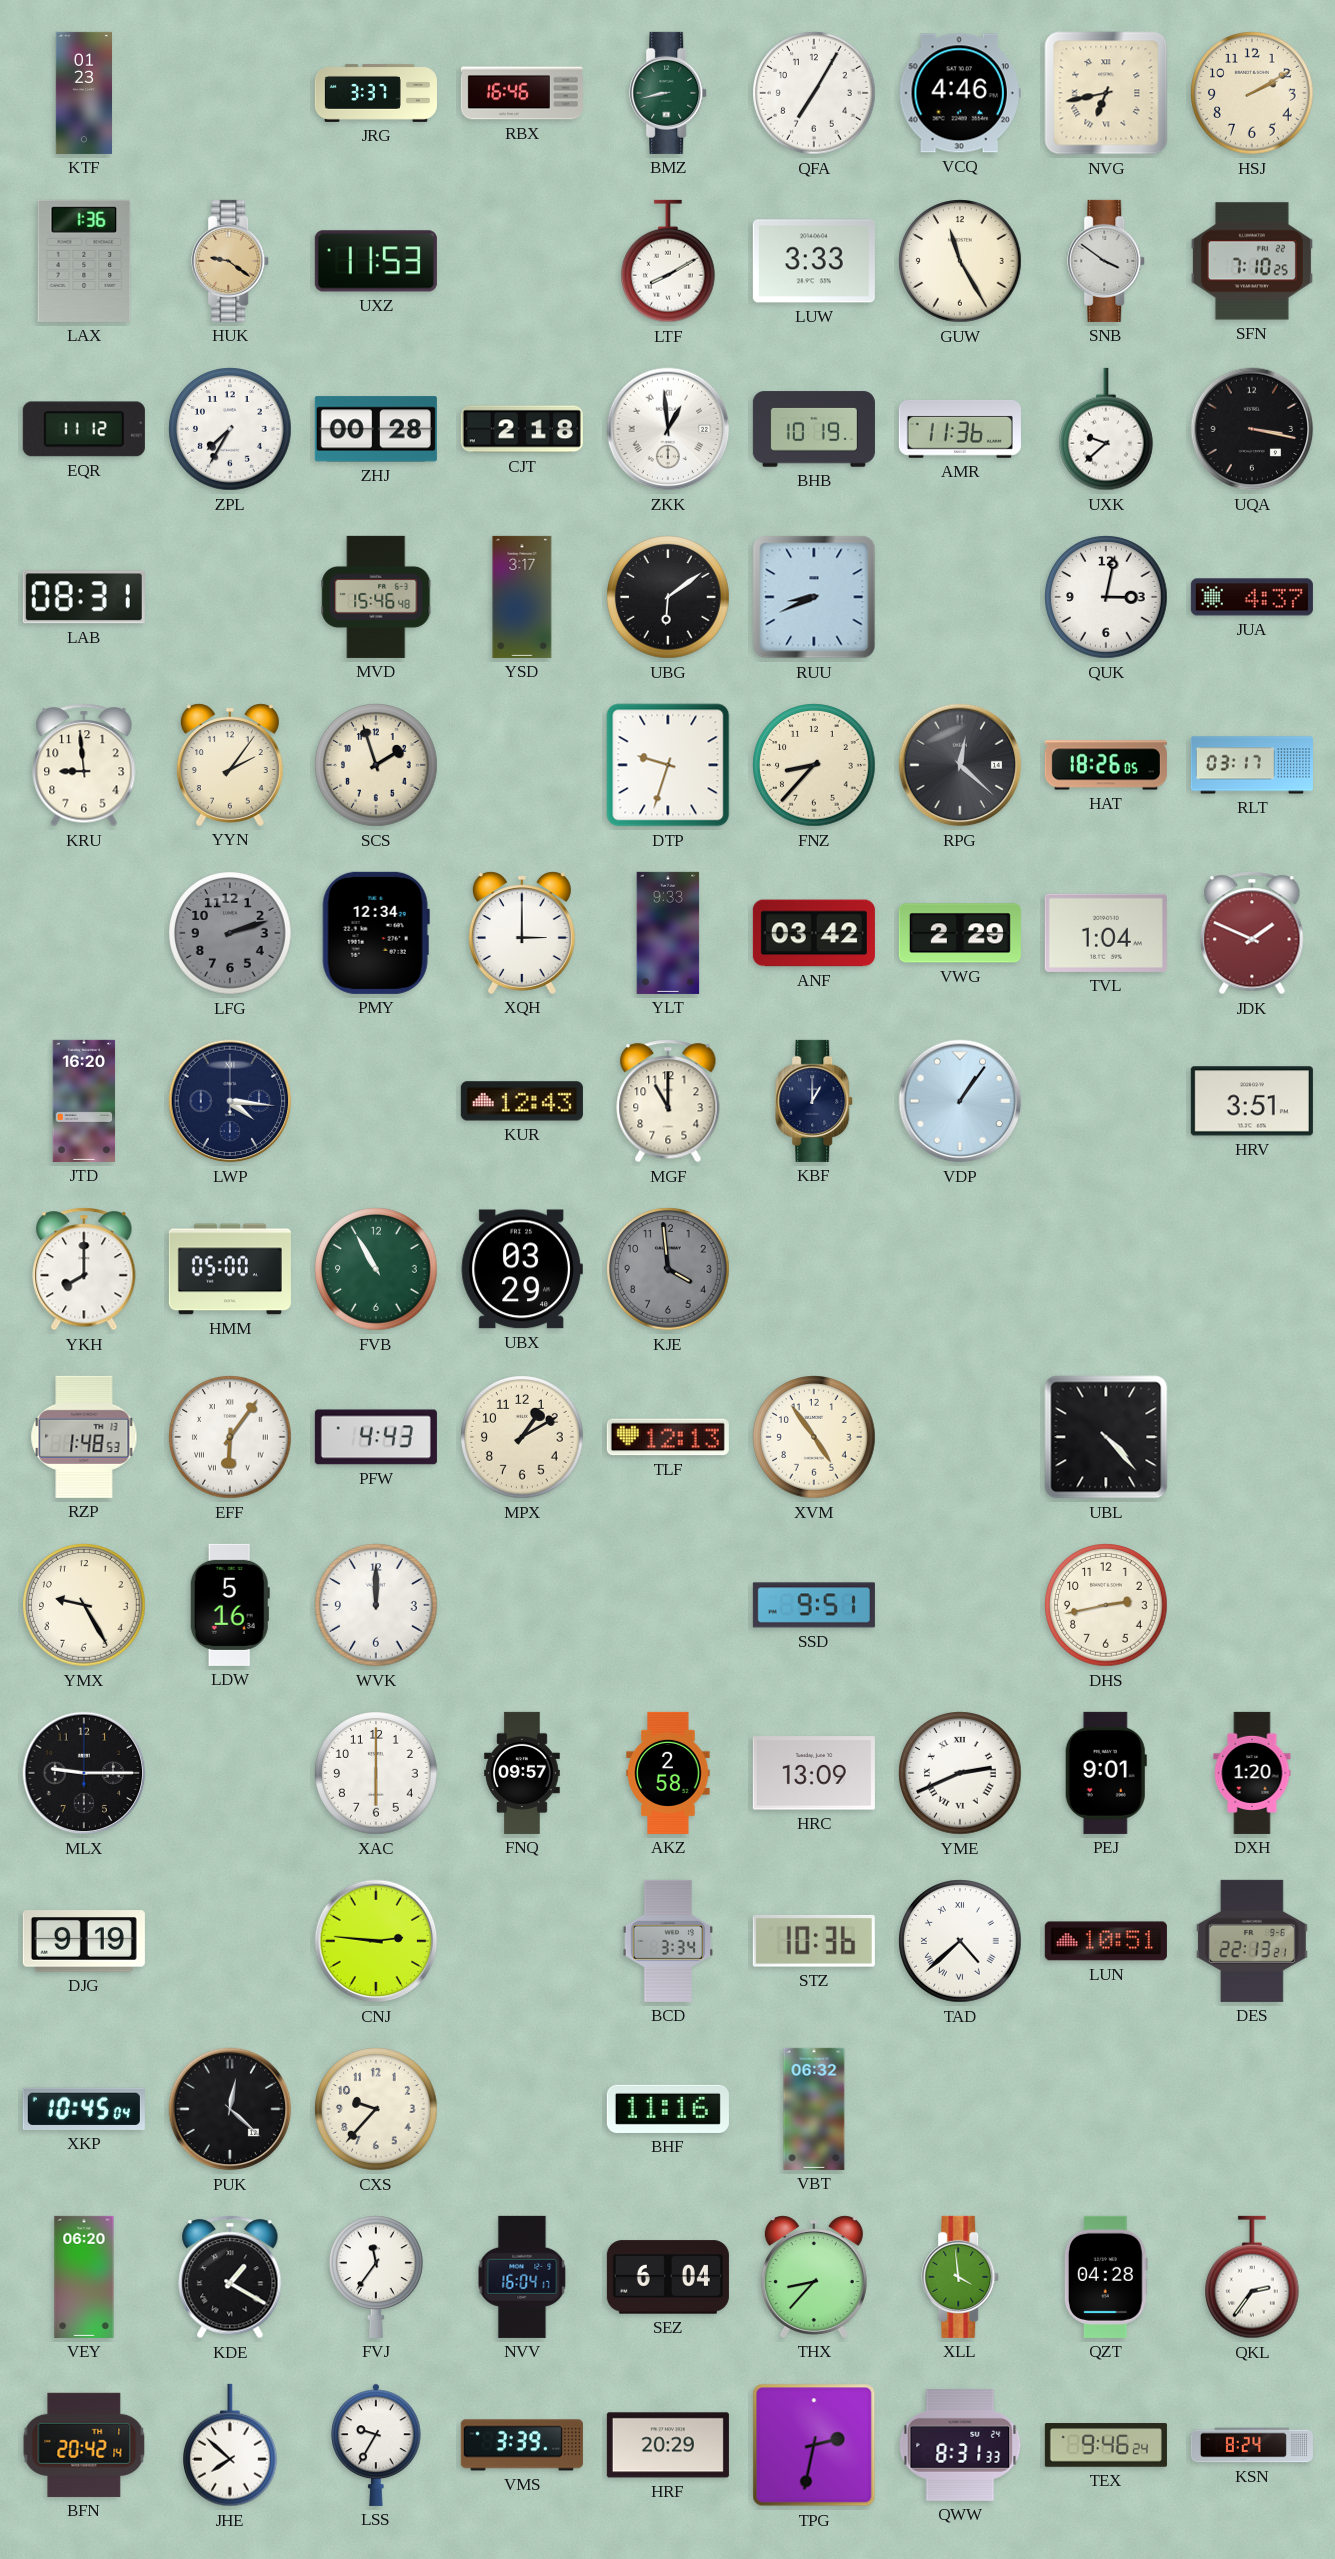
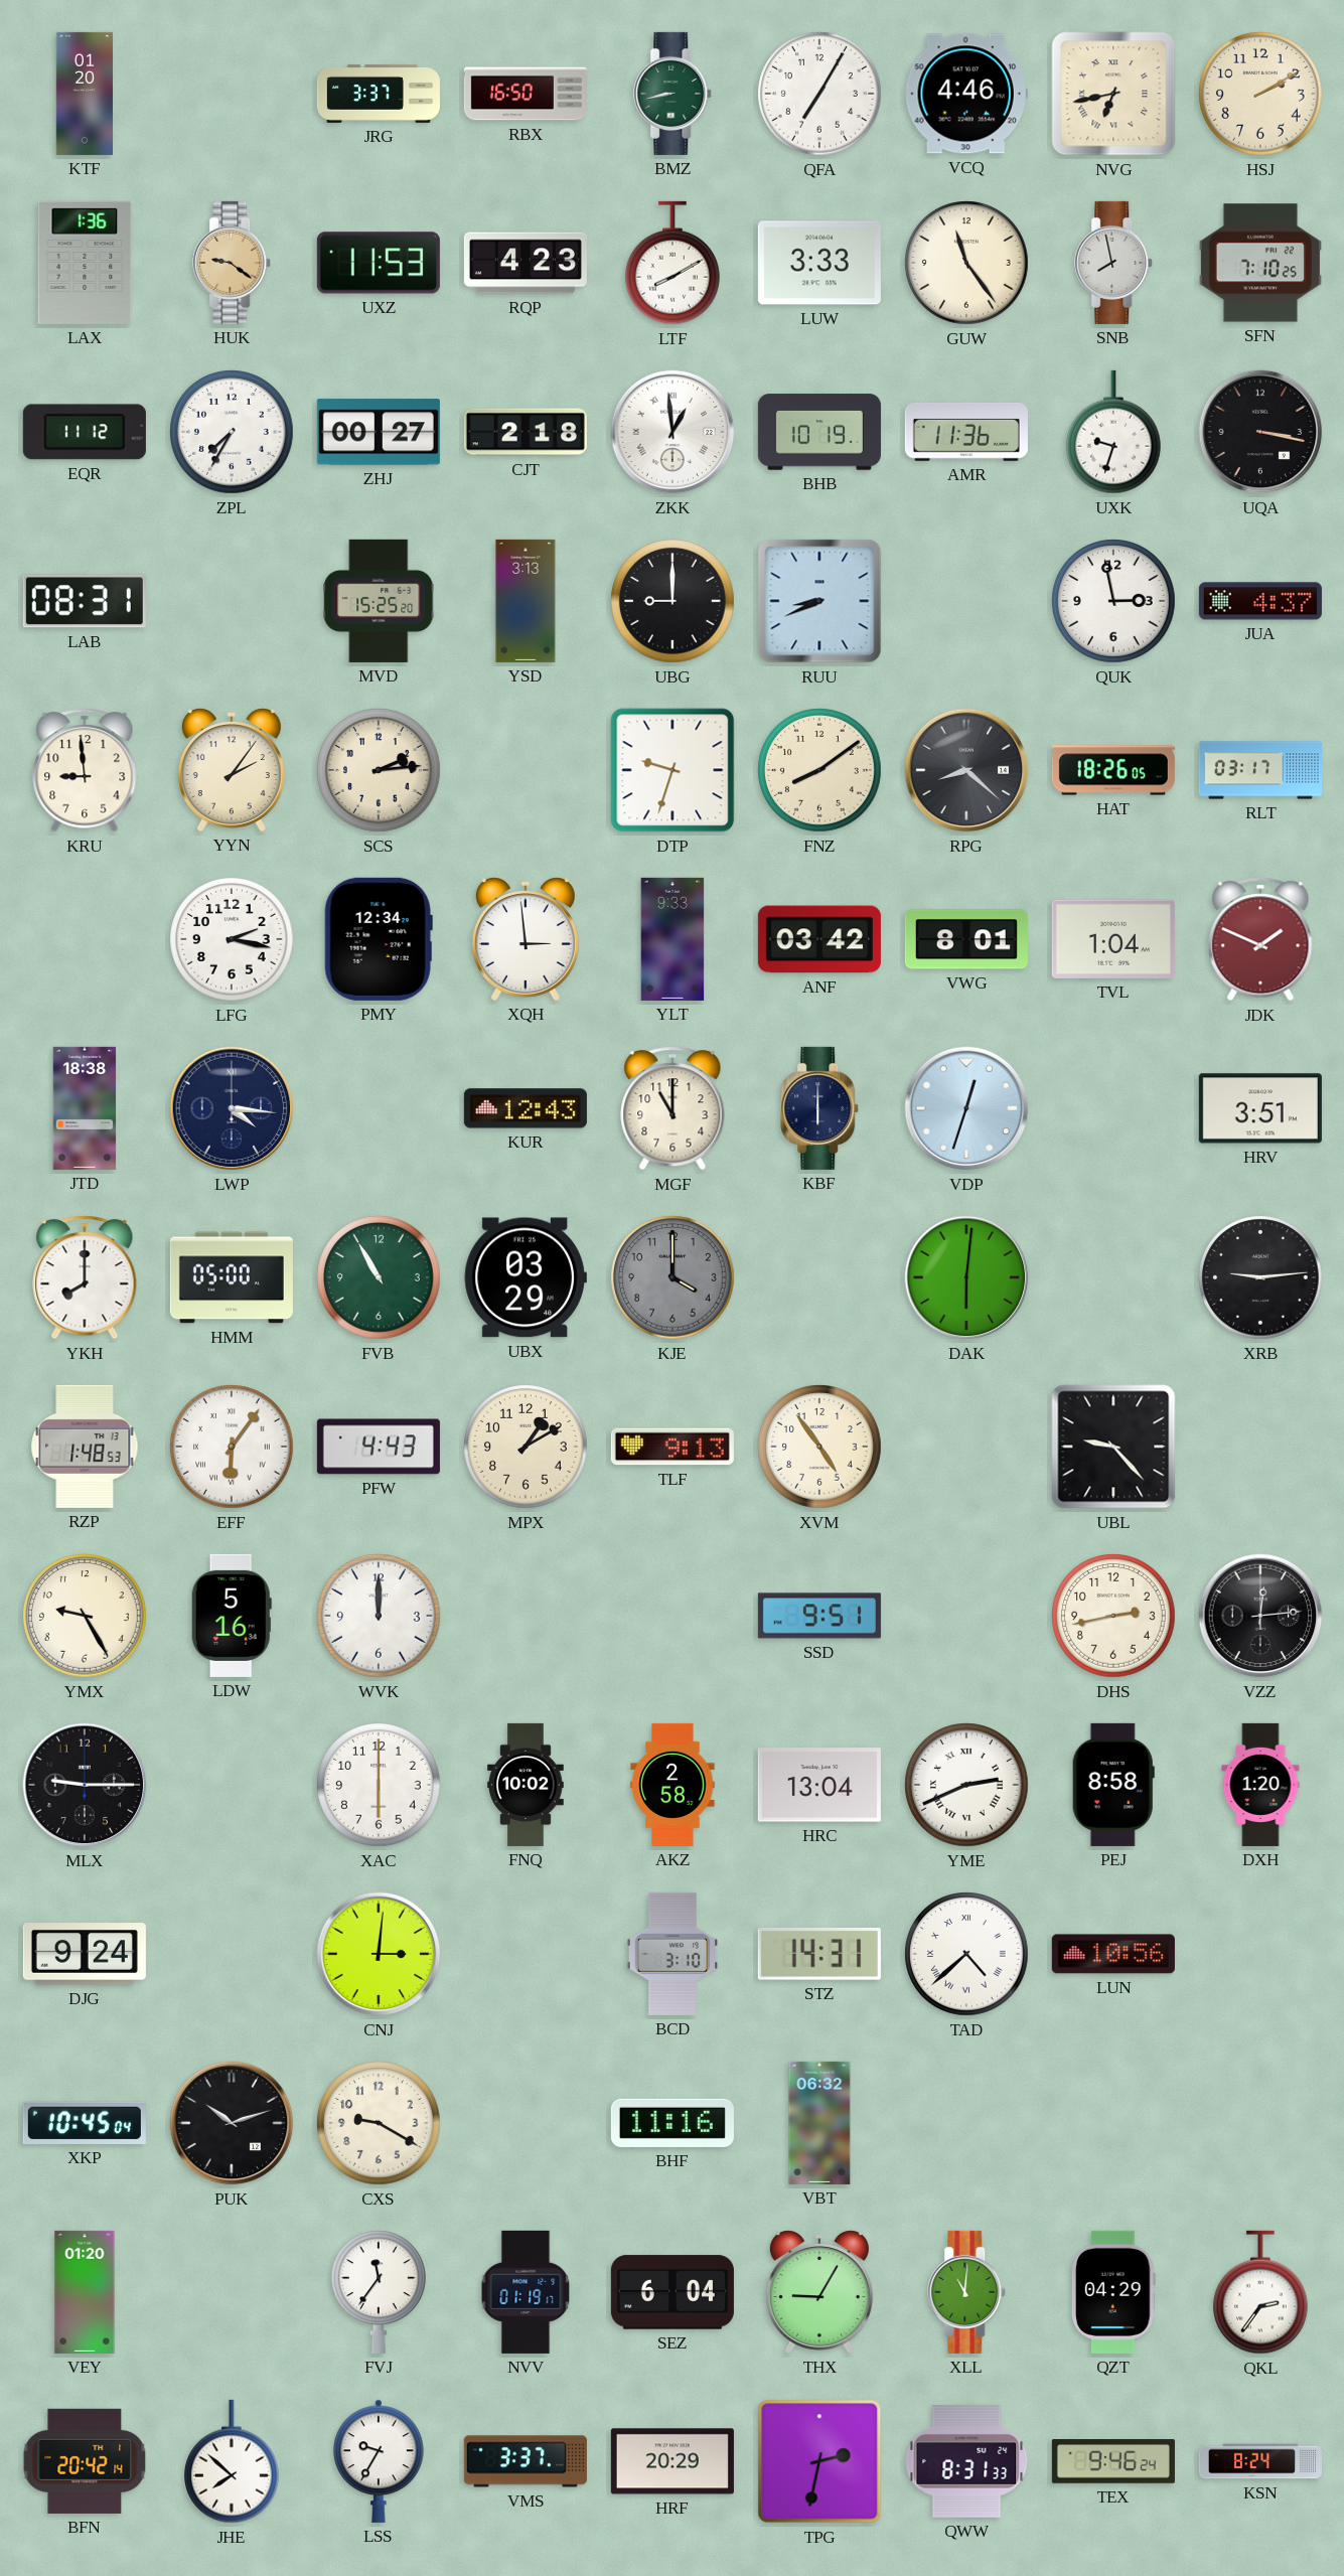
KTF: 01:23 -> 01:20 (84, 94)
RBX: 16:46 -> 16:50 (526, 94)
RQP: none -> 4:23 (526, 263)
GUW: 11:25 -> 11:24 (966, 263)
SNB: 3:51 -> 7:58 (1114, 263)
ZHJ: 00:28 -> 00:27 (379, 432)
UXK: 9:38 -> 9:33 (1114, 432)
MVD: 15:46 -> 15:25 (379, 601)
YSD: 3:17 -> 3:13 (526, 601)
UBG: 6:09 -> 9:00 (673, 601)
QUK: 3:02 -> 2:58 (1113, 601)
SCS: 1:57 -> 2:14 (379, 770)
FNZ: 8:37 -> 8:09 (819, 770)
RPG: 12:22 -> 8:22 (966, 770)
LFG: 2:12 -> 2:17 (232, 939)
LFG dial: grey -> white (232, 939)
XQH: 3:00 -> 2:59 (526, 939)
VWG: 2:29 -> 8:01 (966, 939)
JTD: 16:20 -> 18:38 (85, 1108)
KBF: 1:00 -> 6:00 (820, 1108)
VDP: 1:06 -> 12:33 (966, 1108)
KJE: 3:59 -> 4:00 (673, 1277)
DAK: none -> 6:01 (966, 1277)
XRB: none -> 9:14 (1260, 1277)
TLF: 12:13 -> 9:13 (673, 1447)
UBL: 4:23 -> 9:23 (1113, 1447)
VZZ: none -> 12:14 (1260, 1616)
FNQ: 09:57 -> 10:02 (526, 1785)
HRC: 13:09 -> 13:04 (819, 1785)
PEJ: 9:01 -> 8:58 (1113, 1785)
DJG: 9:19 -> 9:24 (85, 1954)
CNJ: 2:46 -> 3:01 (379, 1954)
BCD: 3:34 -> 3:10 (671, 1954)
STZ: 10:36 -> 14:31 (819, 1954)
LUN: 10:51 -> 10:56 (1113, 1954)
DES: 22:13 -> none (1252, 1941)
PUK: 12:22 -> 10:12 (232, 2123)
CXS: 9:37 -> 9:20 (379, 2123)
VEY: 06:20 -> 01:20 (85, 2292)
KDE: 1:20 -> none (230, 2277)
NVV: 16:04 -> 01:19 (526, 2292)
THX: 8:37 -> 9:05 (819, 2292)
XLL: 3:59 -> 11:01 (967, 2292)
QZT: 04:28 -> 04:29 (1113, 2292)
VMS: 3:39 -> 3:37 (526, 2461)
